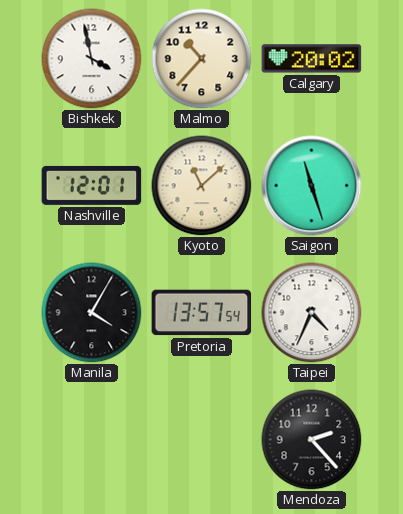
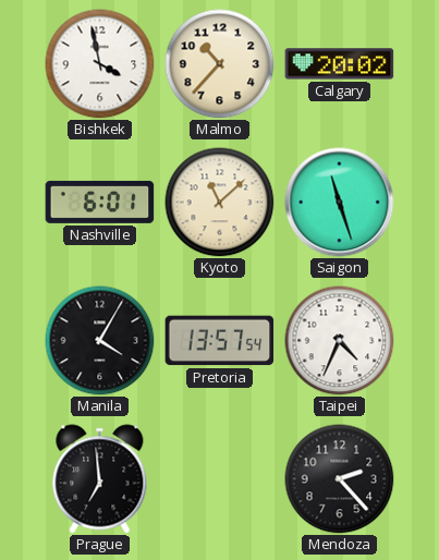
Nashville: 12:01 -> 6:01 (100, 202)
Prague: none -> 6:59 (100, 479)
